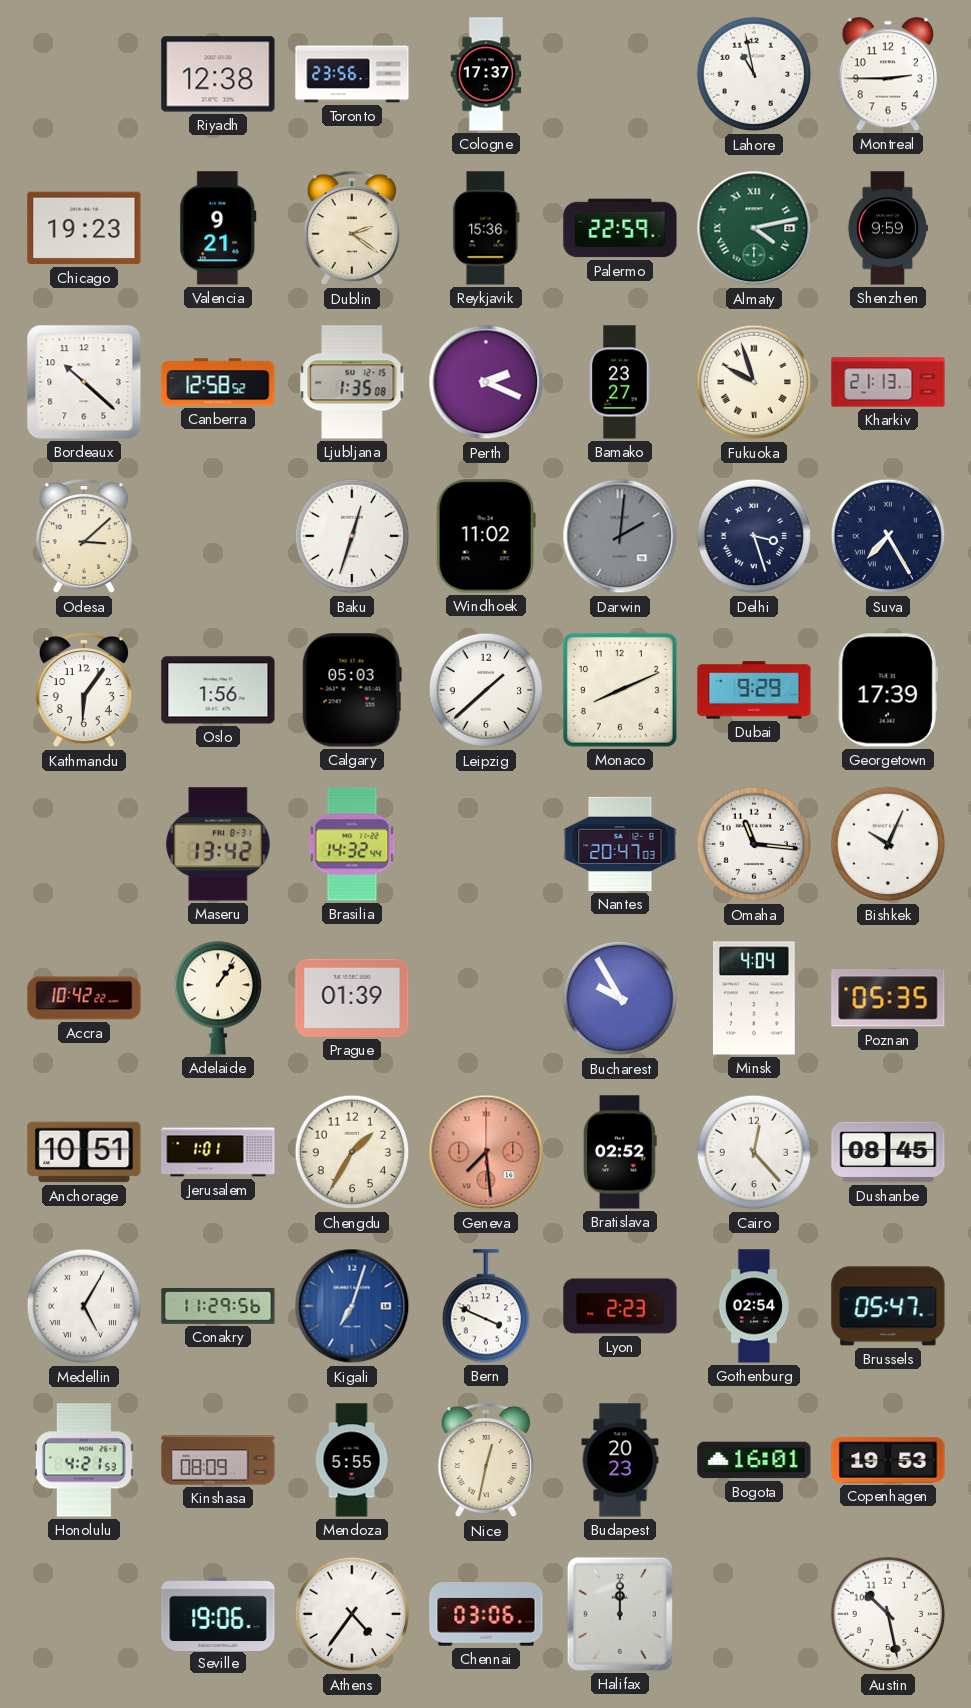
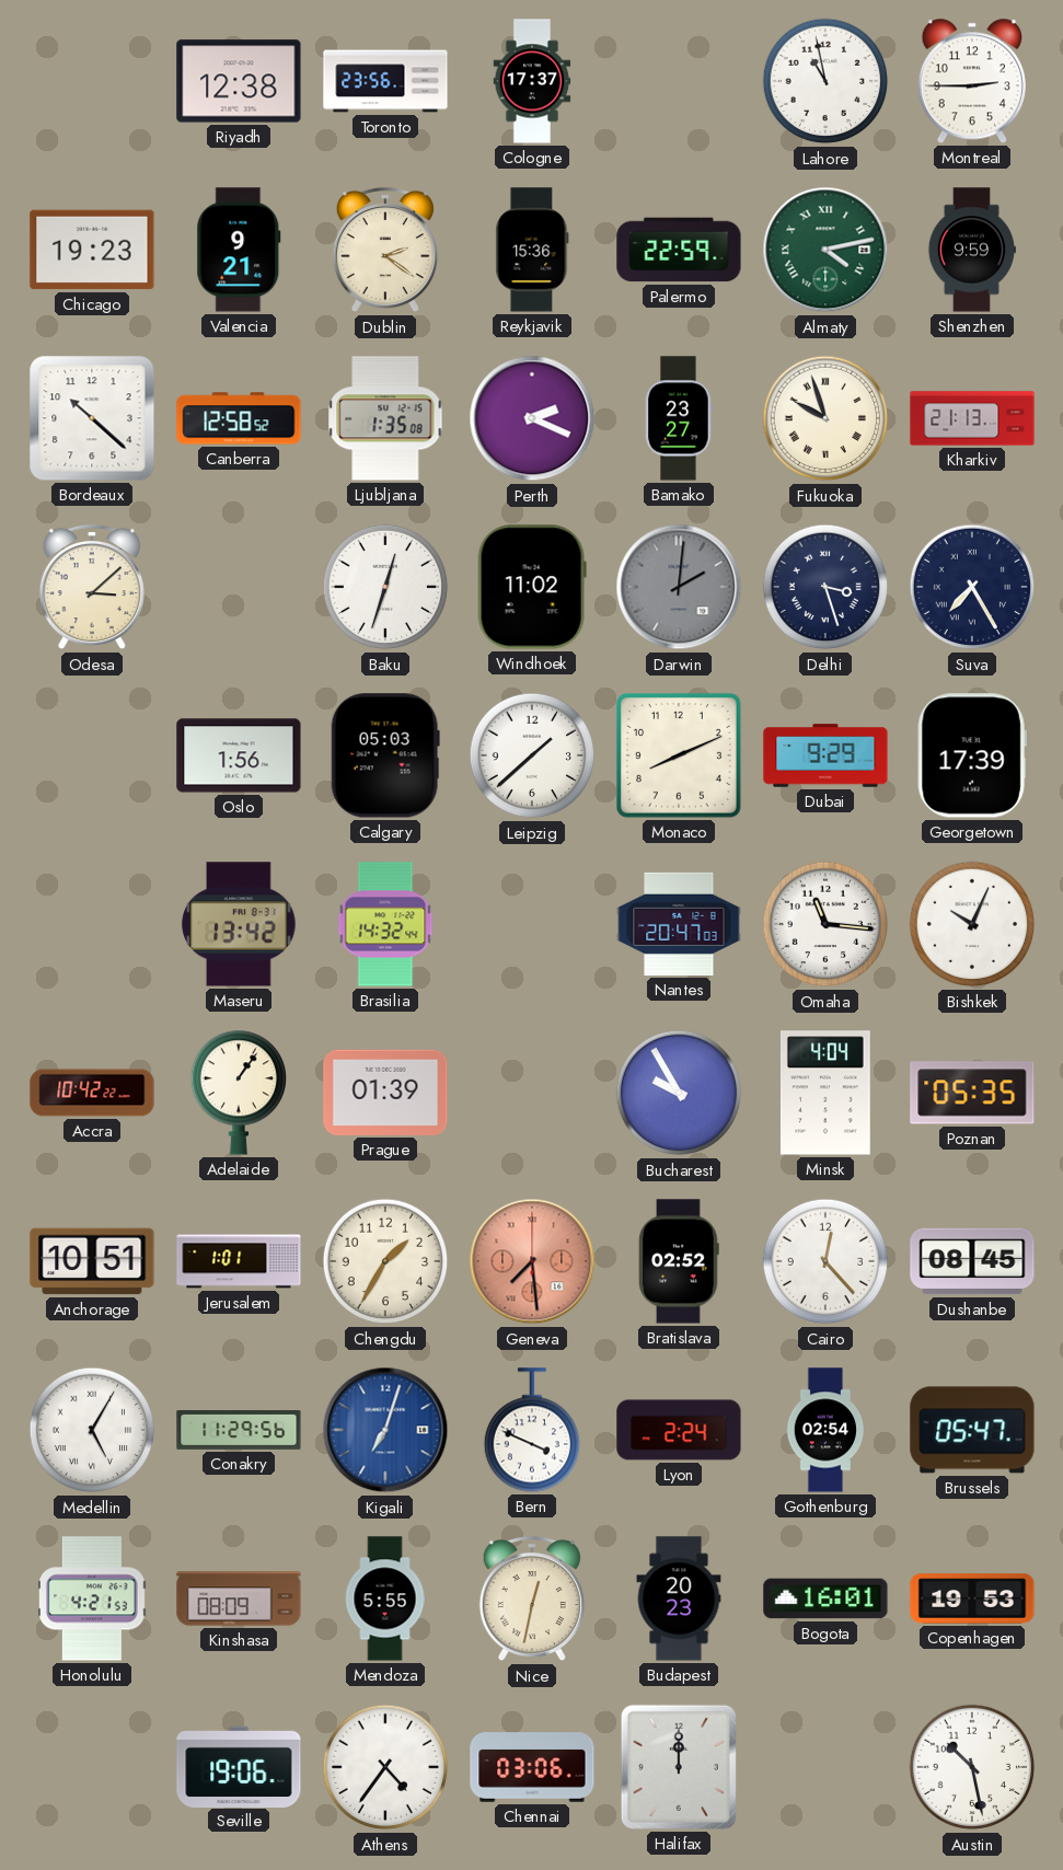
Kathmandu: 6:06 -> none (84, 690)
Lyon: 2:23 -> 2:24 (679, 1430)
